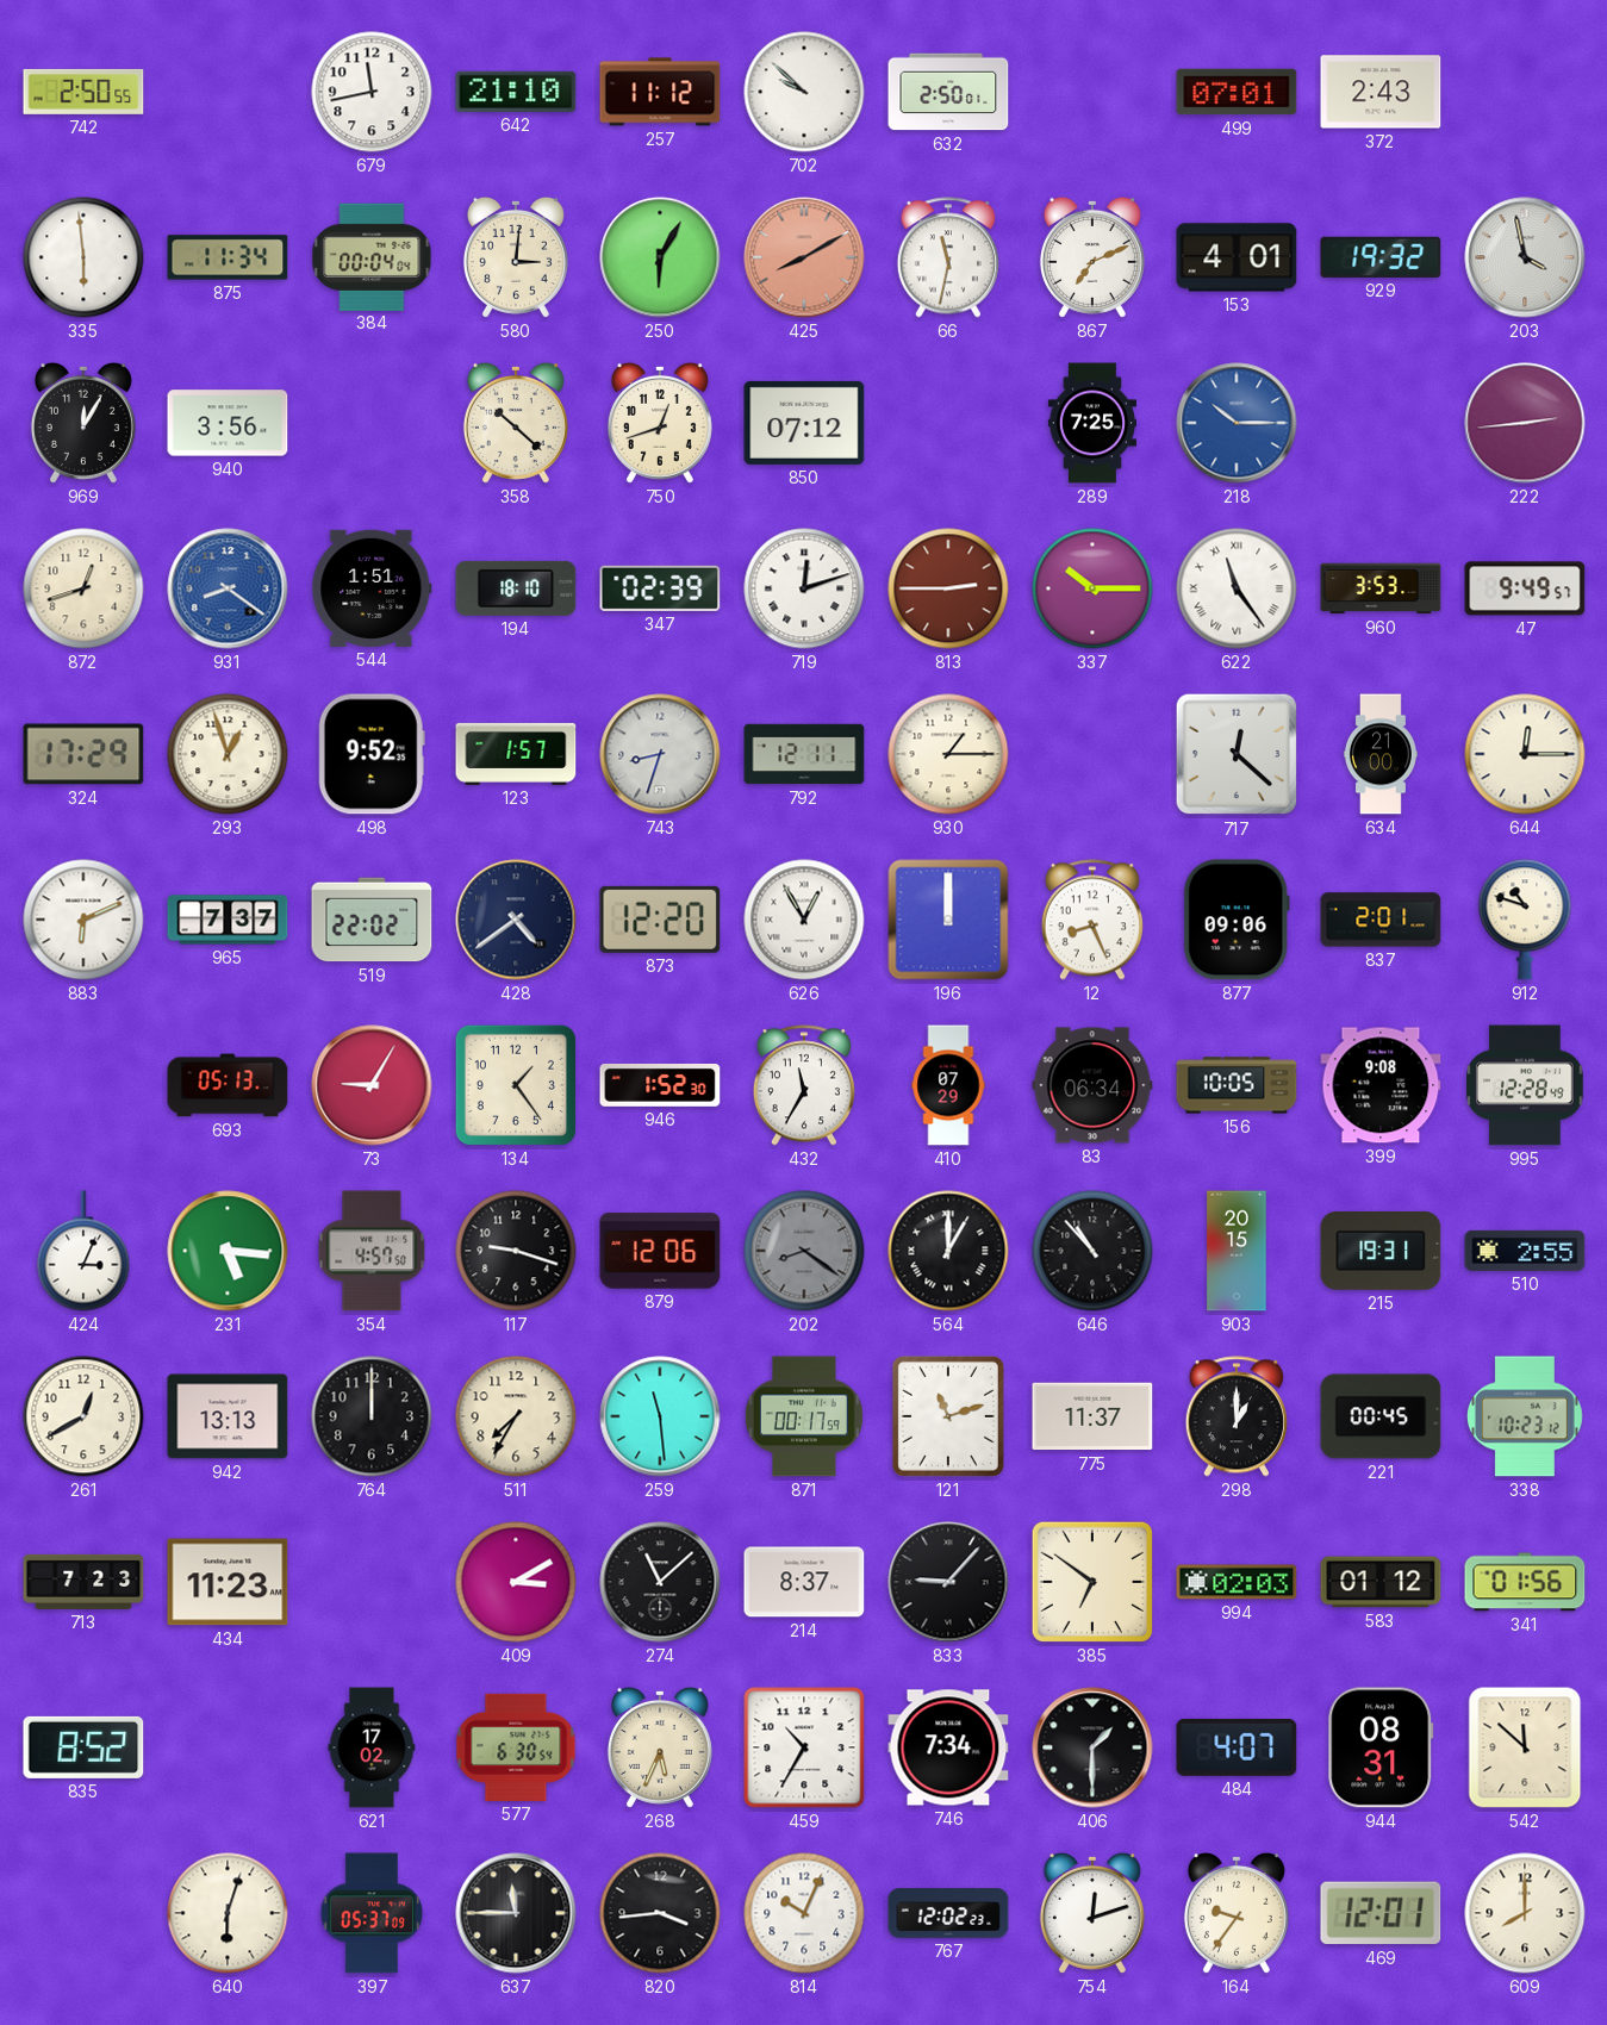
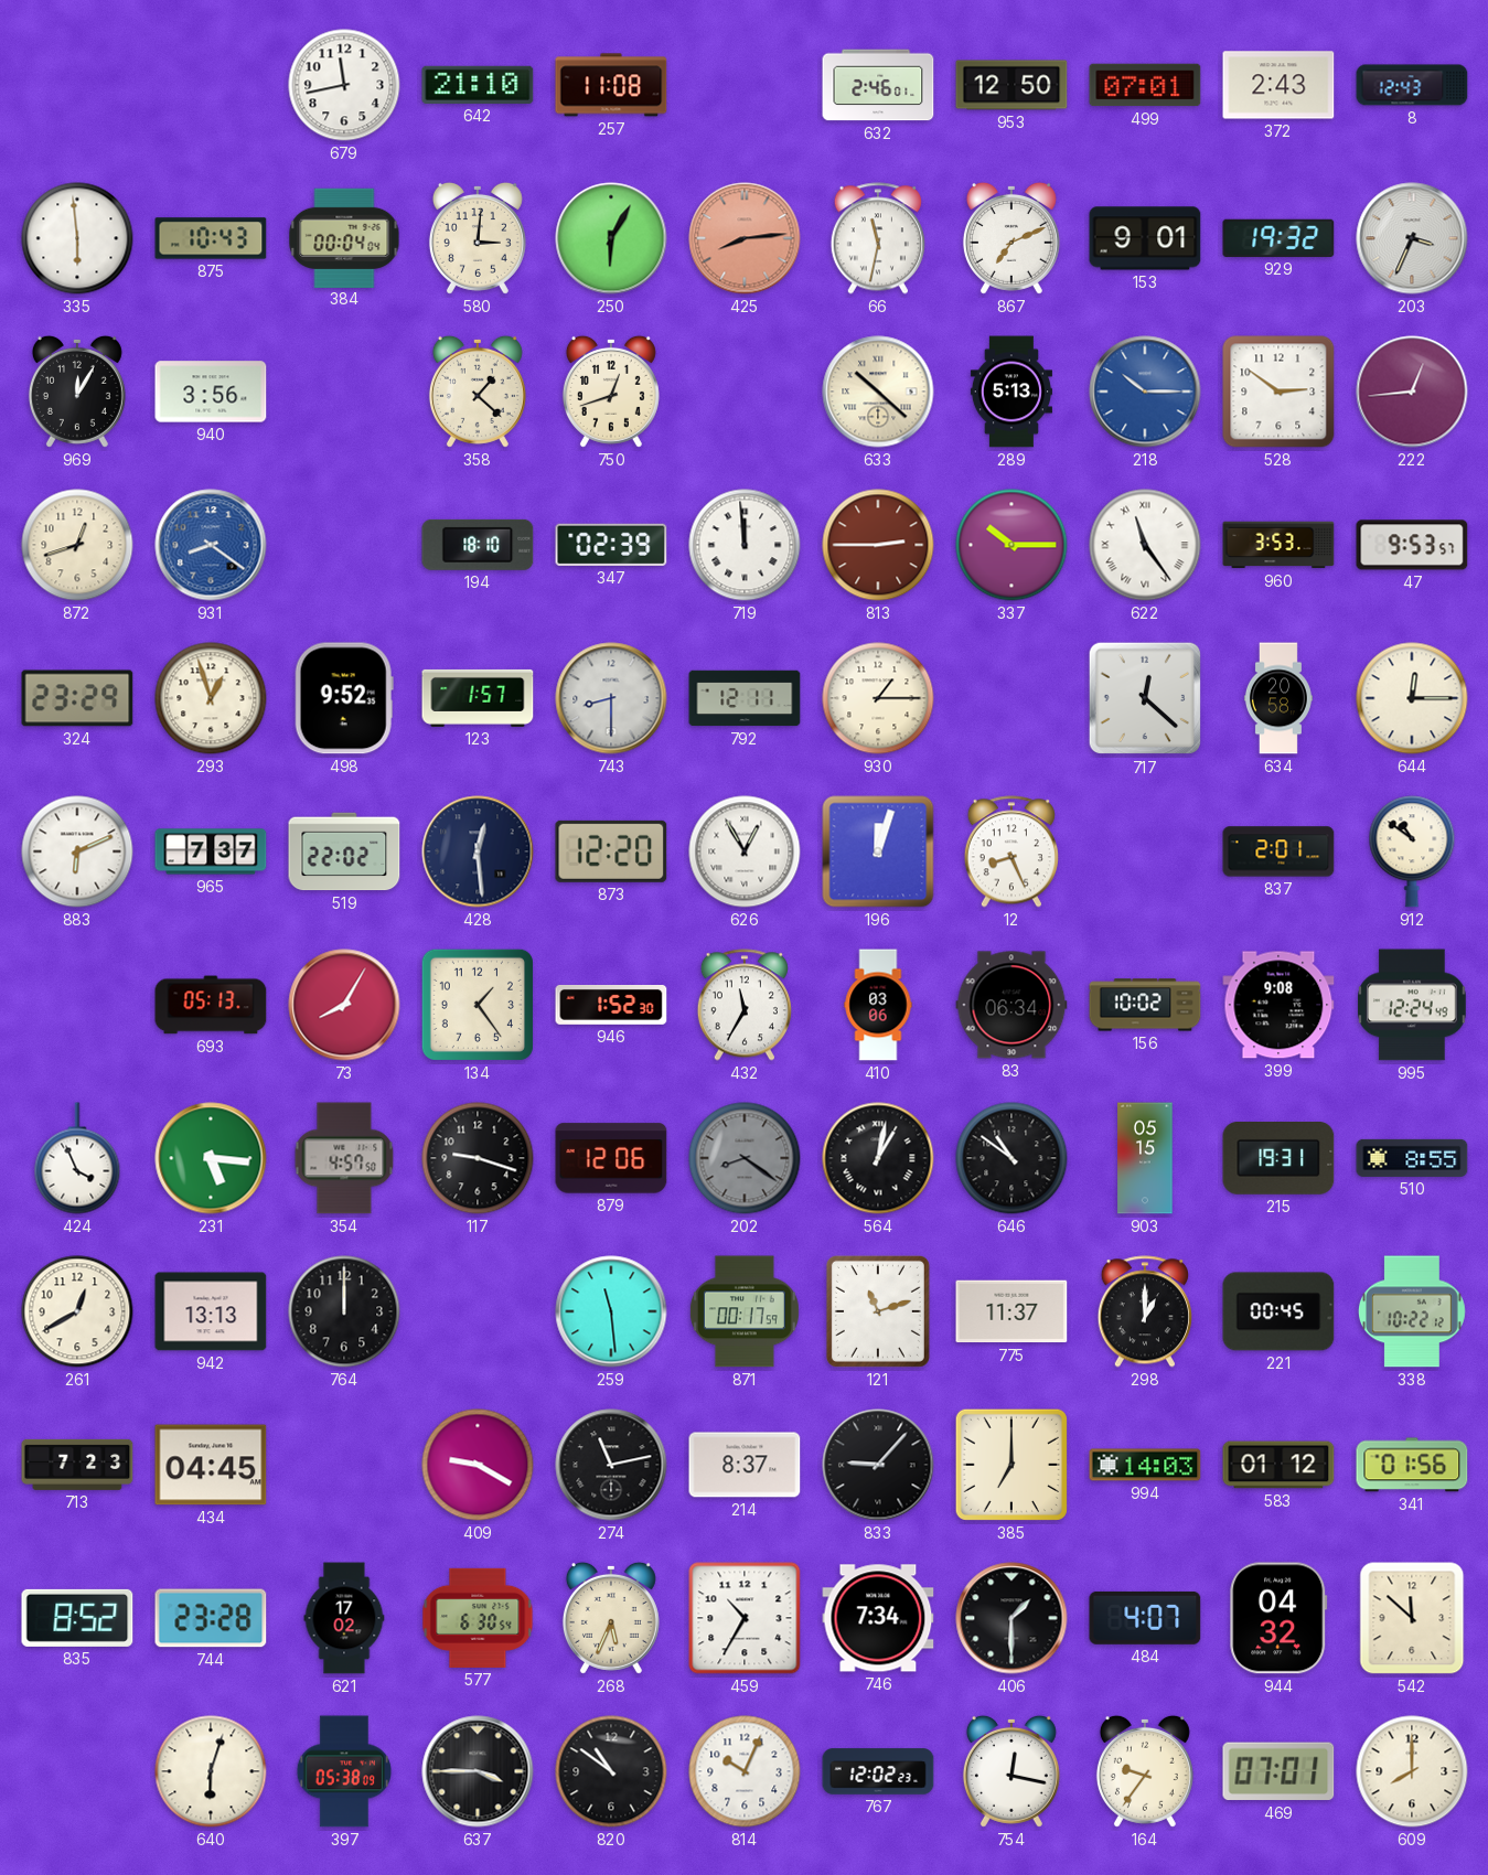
742: 2:50 -> none (83, 92)
257: 11:12 -> 11:08 (611, 85)
702: 9:52 -> none (804, 92)
632: 2:50 -> 2:46 (878, 85)
953: none -> 12:50 (1011, 85)
8: none -> 12:43 (1412, 85)
875: 11:34 -> 10:43 (211, 238)
425: 8:10 -> 8:14 (745, 238)
153: 4:01 -> 9:01 (1145, 238)
203: 3:58 -> 3:34 (1412, 238)
358: 10:22 -> 1:22 (478, 392)
850: 07:12 -> none (804, 423)
633: none -> 10:22 (878, 392)
289: 7:25 -> 5:13 (1011, 392)
528: none -> 2:51 (1278, 392)
222: 2:44 -> 12:44 (1412, 392)
544: 1:51 -> none (372, 588)
719: 12:12 -> 11:59 (745, 545)
47: 9:49 -> 9:53 (1412, 545)
324: 17:29 -> 23:29 (77, 698)
743: 8:33 -> 8:30 (611, 698)
634: 21:00 -> 20:58 (1278, 698)
428: 4:39 -> 12:29 (478, 851)
196: 12:00 -> 12:03 (878, 851)
877: 09:06 -> none (1237, 920)
912: 10:48 -> 10:51 (1412, 851)
73: 9:05 -> 8:05 (344, 1005)
410: 07:29 -> 03:06 (878, 1005)
156: 10:05 -> 10:02 (1145, 1005)
995: 12:28 -> 12:24 (1413, 1005)
424: 3:04 -> 3:56 (77, 1158)
564: 1:00 -> 1:02 (878, 1158)
646: 10:53 -> 10:51 (1011, 1158)
903: 20:15 -> 05:15 (1145, 1158)
510: 2:55 -> 8:55 (1412, 1158)
511: 7:35 -> none (516, 1416)
338: 10:23 -> 10:22 (1412, 1311)
434: 11:23 -> 04:45 (211, 1465)
409: 3:10 -> 9:20 (478, 1465)
274: 11:08 -> 11:13 (611, 1465)
385: 6:51 -> 7:00 (1011, 1465)
994: 02:03 -> 14:03 (1145, 1465)
744: none -> 23:28 (211, 1618)
944: 08:31 -> 04:32 (1278, 1618)
397: 05:37 -> 05:38 (344, 1771)
637: 11:45 -> 3:45 (478, 1771)
820: 3:44 -> 10:51 (611, 1771)
754: 12:12 -> 12:17 (1011, 1771)
469: 12:01 -> 07:01 (1278, 1771)
